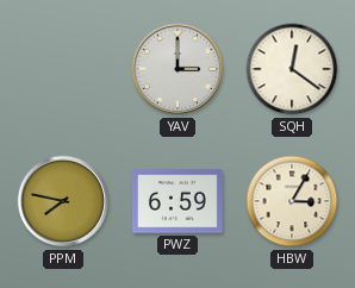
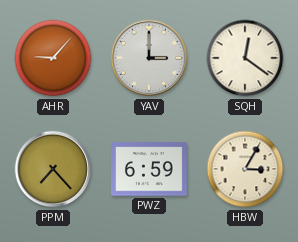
AHR: none -> 9:07 (53, 58)
PPM: 7:47 -> 7:23 (53, 169)
